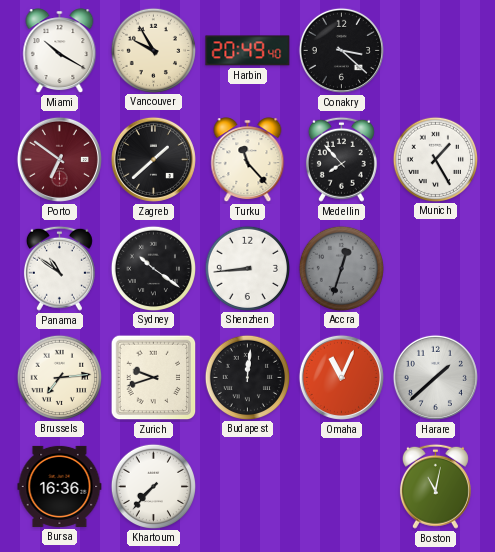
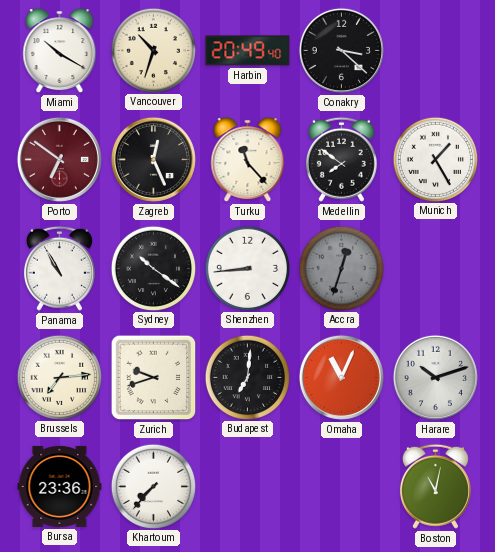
Vancouver: 9:55 -> 10:33 (153, 50)
Zagreb: 1:38 -> 12:26 (153, 159)
Medellin: 7:53 -> 7:51 (341, 159)
Panama: 10:51 -> 10:55 (59, 268)
Budapest: 12:01 -> 7:01 (247, 377)
Harare: 1:38 -> 10:12 (435, 377)
Bursa: 16:36 -> 23:36 (60, 486)
